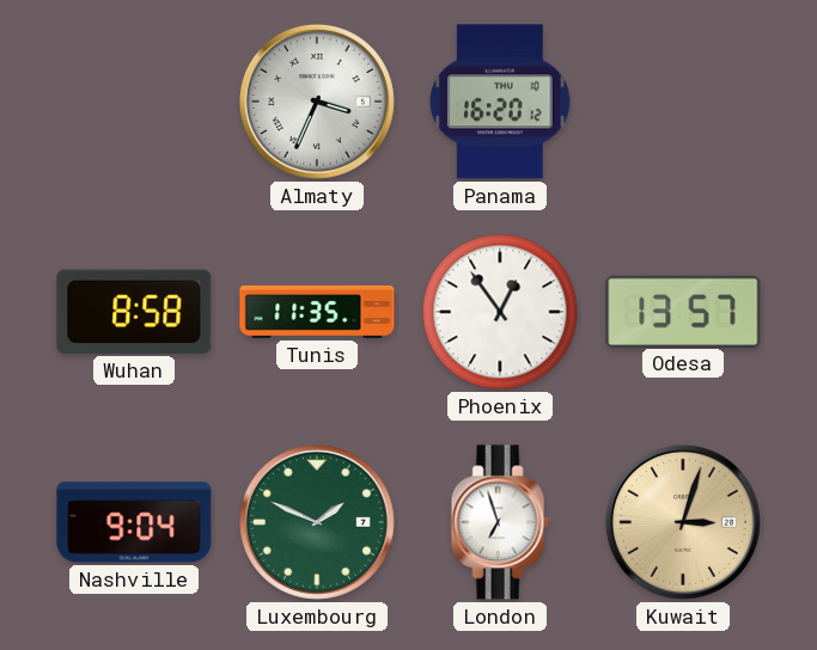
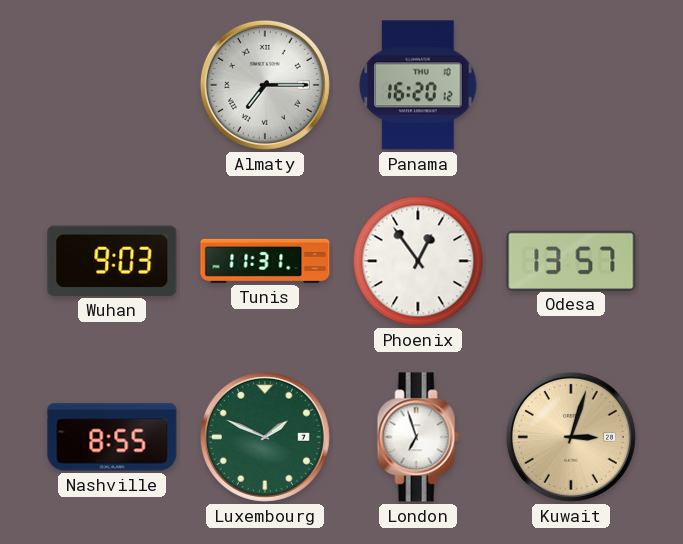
Almaty: 3:34 -> 7:15 (265, 85)
Wuhan: 8:58 -> 9:03 (112, 261)
Tunis: 11:35 -> 11:31 (265, 261)
Nashville: 9:04 -> 8:55 (112, 437)
